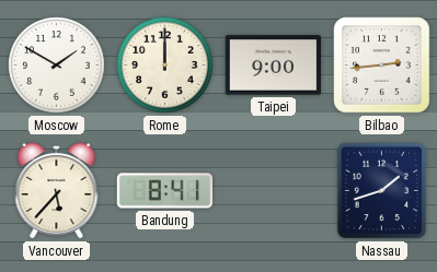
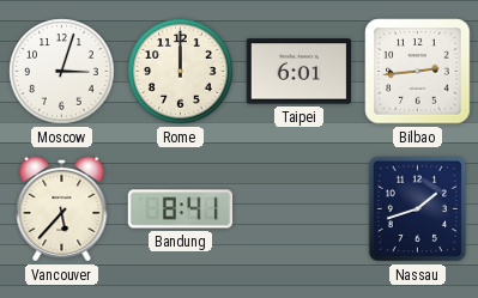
Moscow: 1:50 -> 3:03 (62, 72)
Taipei: 9:00 -> 6:01 (298, 72)
